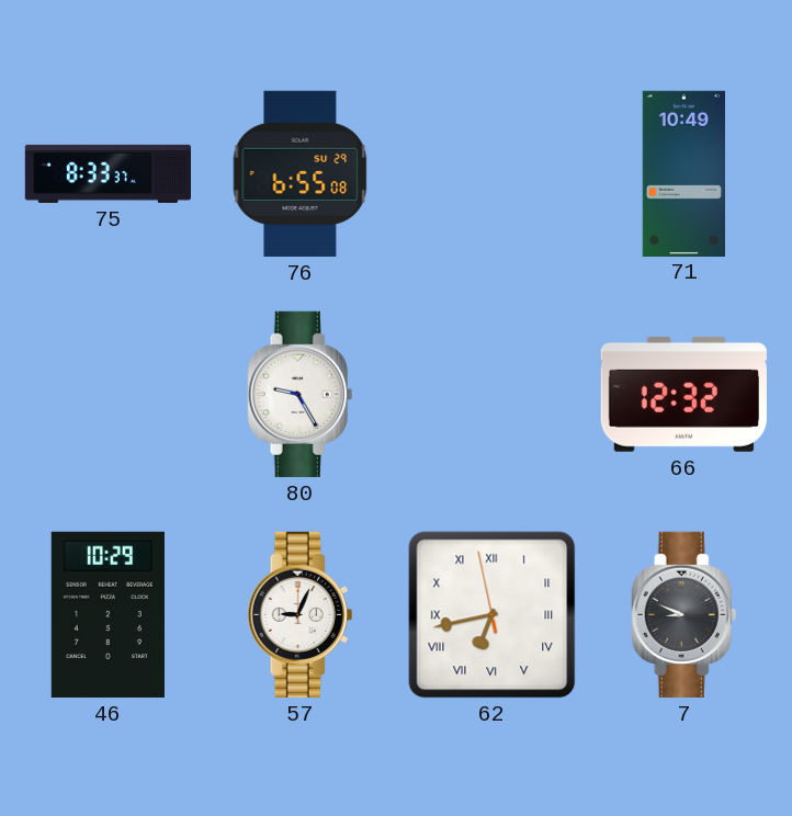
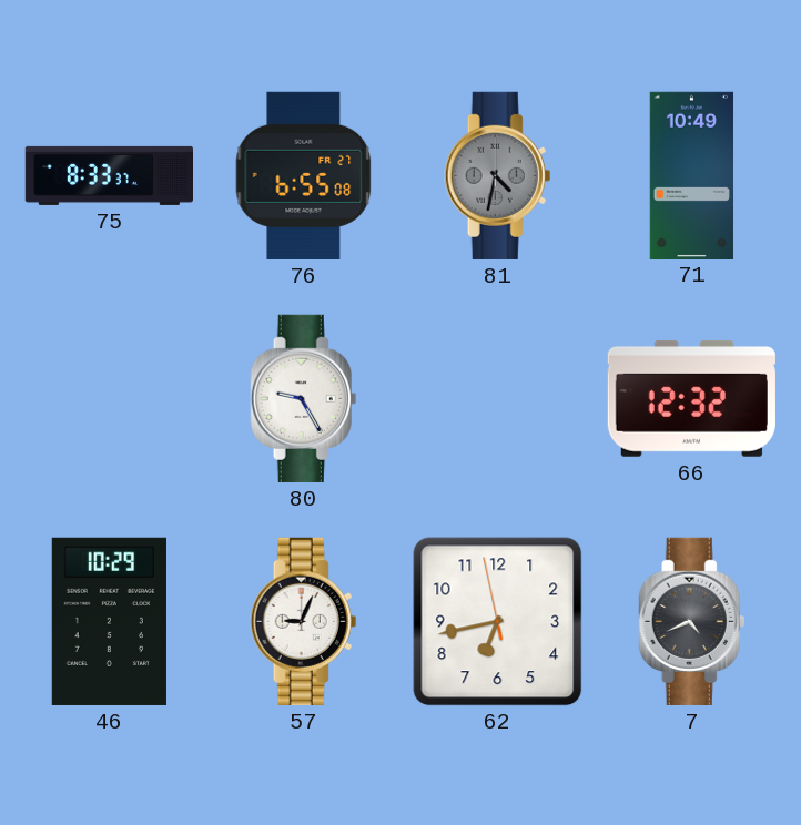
76 date: SU 29 -> FR 27 (304, 175)
81: none -> 4:32 (498, 175)
62 numerals: Roman -> Arabic (498, 622)
7: 8:49 -> 4:41 (692, 621)
